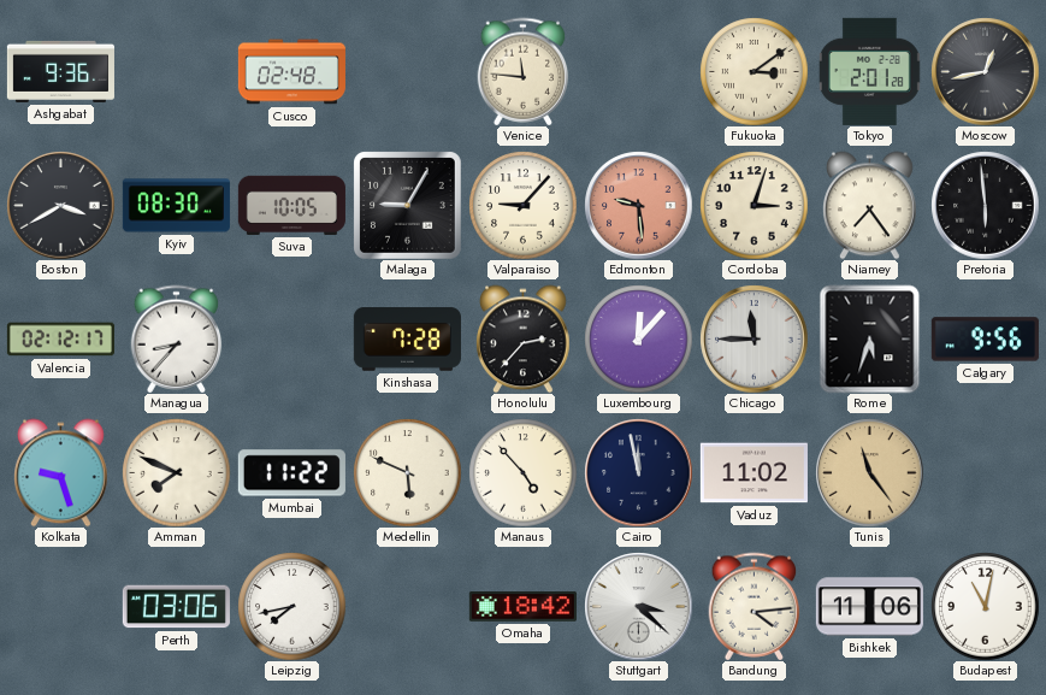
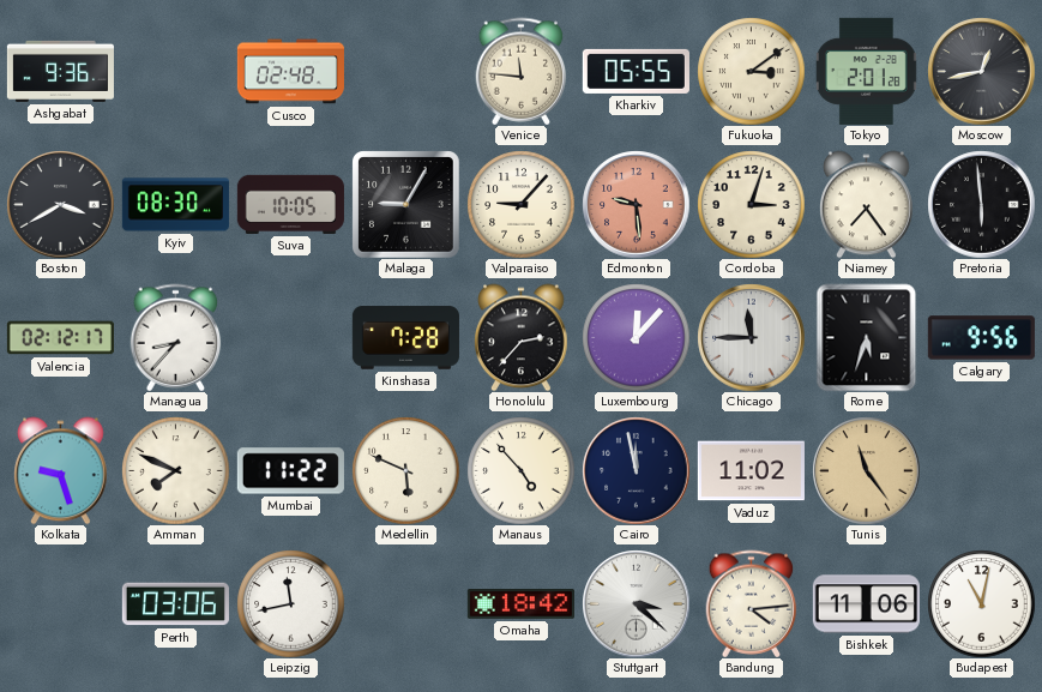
Kharkiv: none -> 05:55 (636, 71)
Leipzig: 7:43 -> 11:43 (290, 603)
